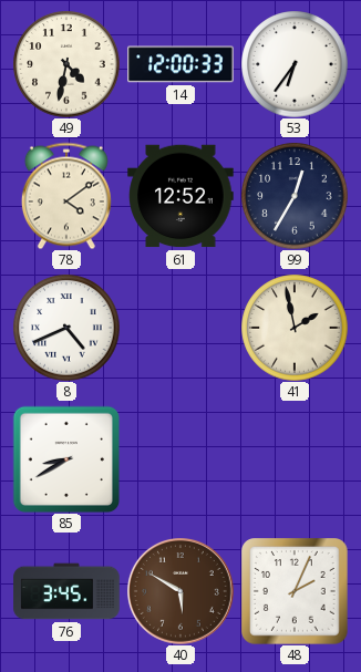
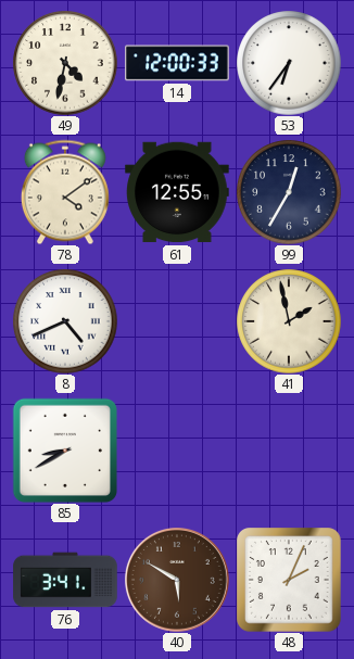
61: 12:52 -> 12:55 (177, 192)
76: 3:45 -> 3:41 (65, 580)
